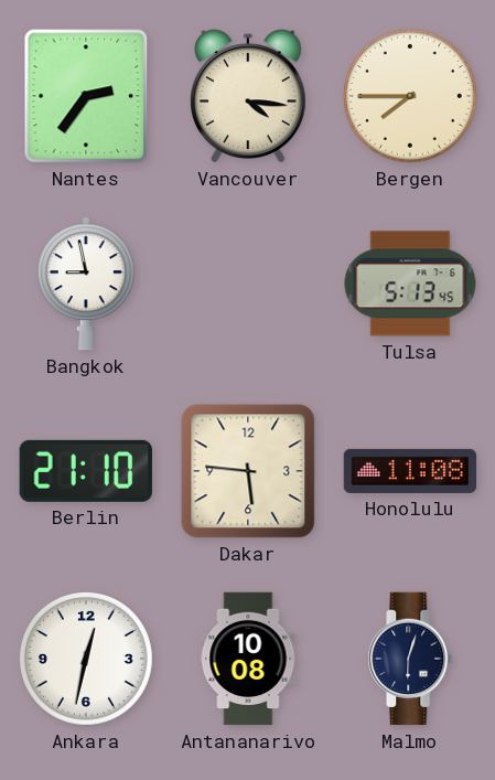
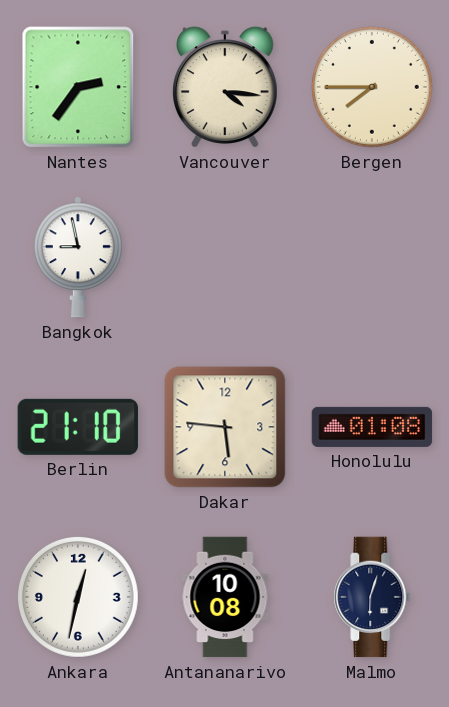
Tulsa: 5:13 -> none (410, 284)
Honolulu: 11:08 -> 01:08 (372, 427)
